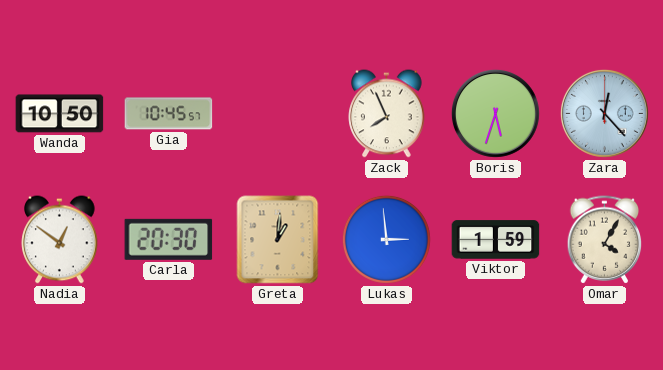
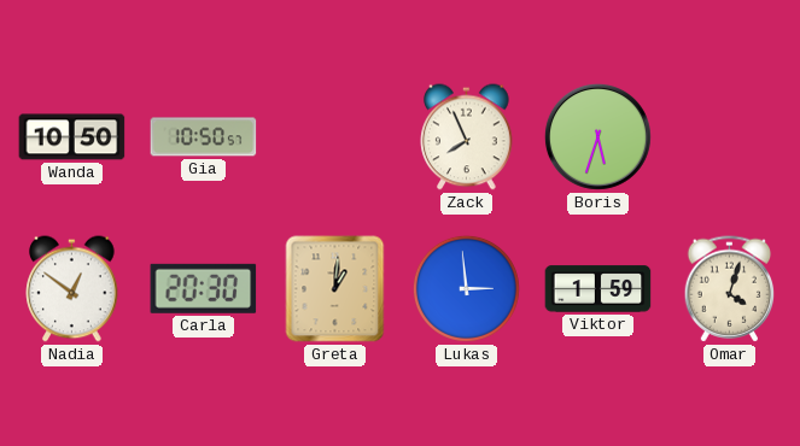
Gia: 10:45 -> 10:50 (204, 137)
Zara: 12:23 -> none (604, 113)
Omar: 4:05 -> 4:03 (730, 289)
